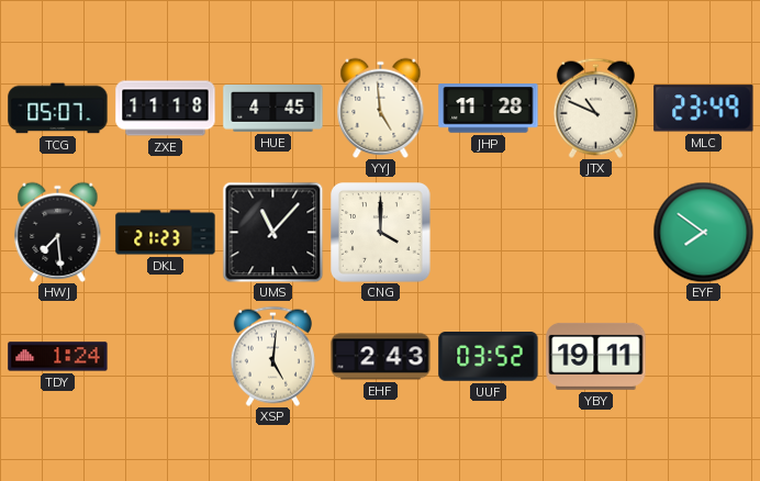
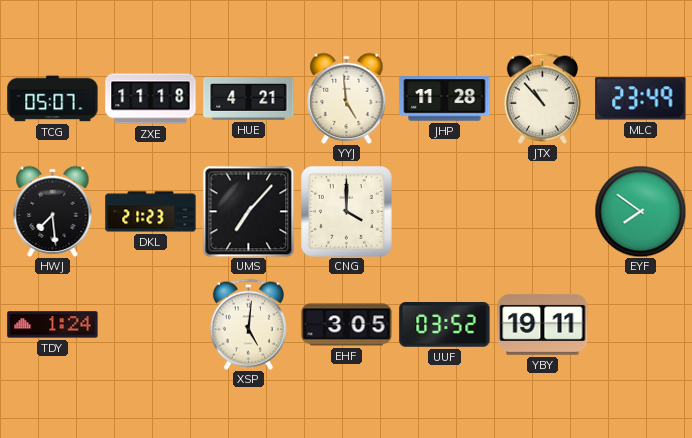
HUE: 4:45 -> 4:21 (249, 99)
JTX: 10:49 -> 10:53 (542, 98)
UMS: 11:07 -> 7:07 (248, 211)
EHF: 2:43 -> 3:05 (347, 325)
